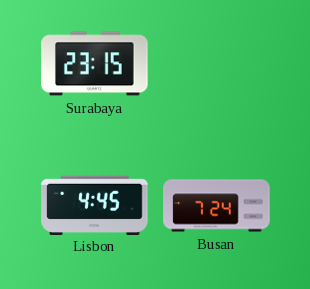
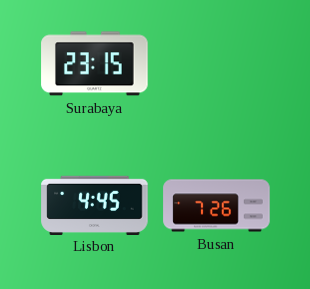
Busan: 7:24 -> 7:26 (217, 206)
